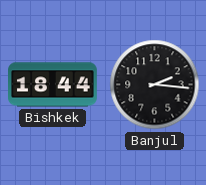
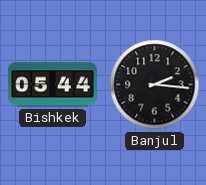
Bishkek: 18:44 -> 05:44 (53, 85)
